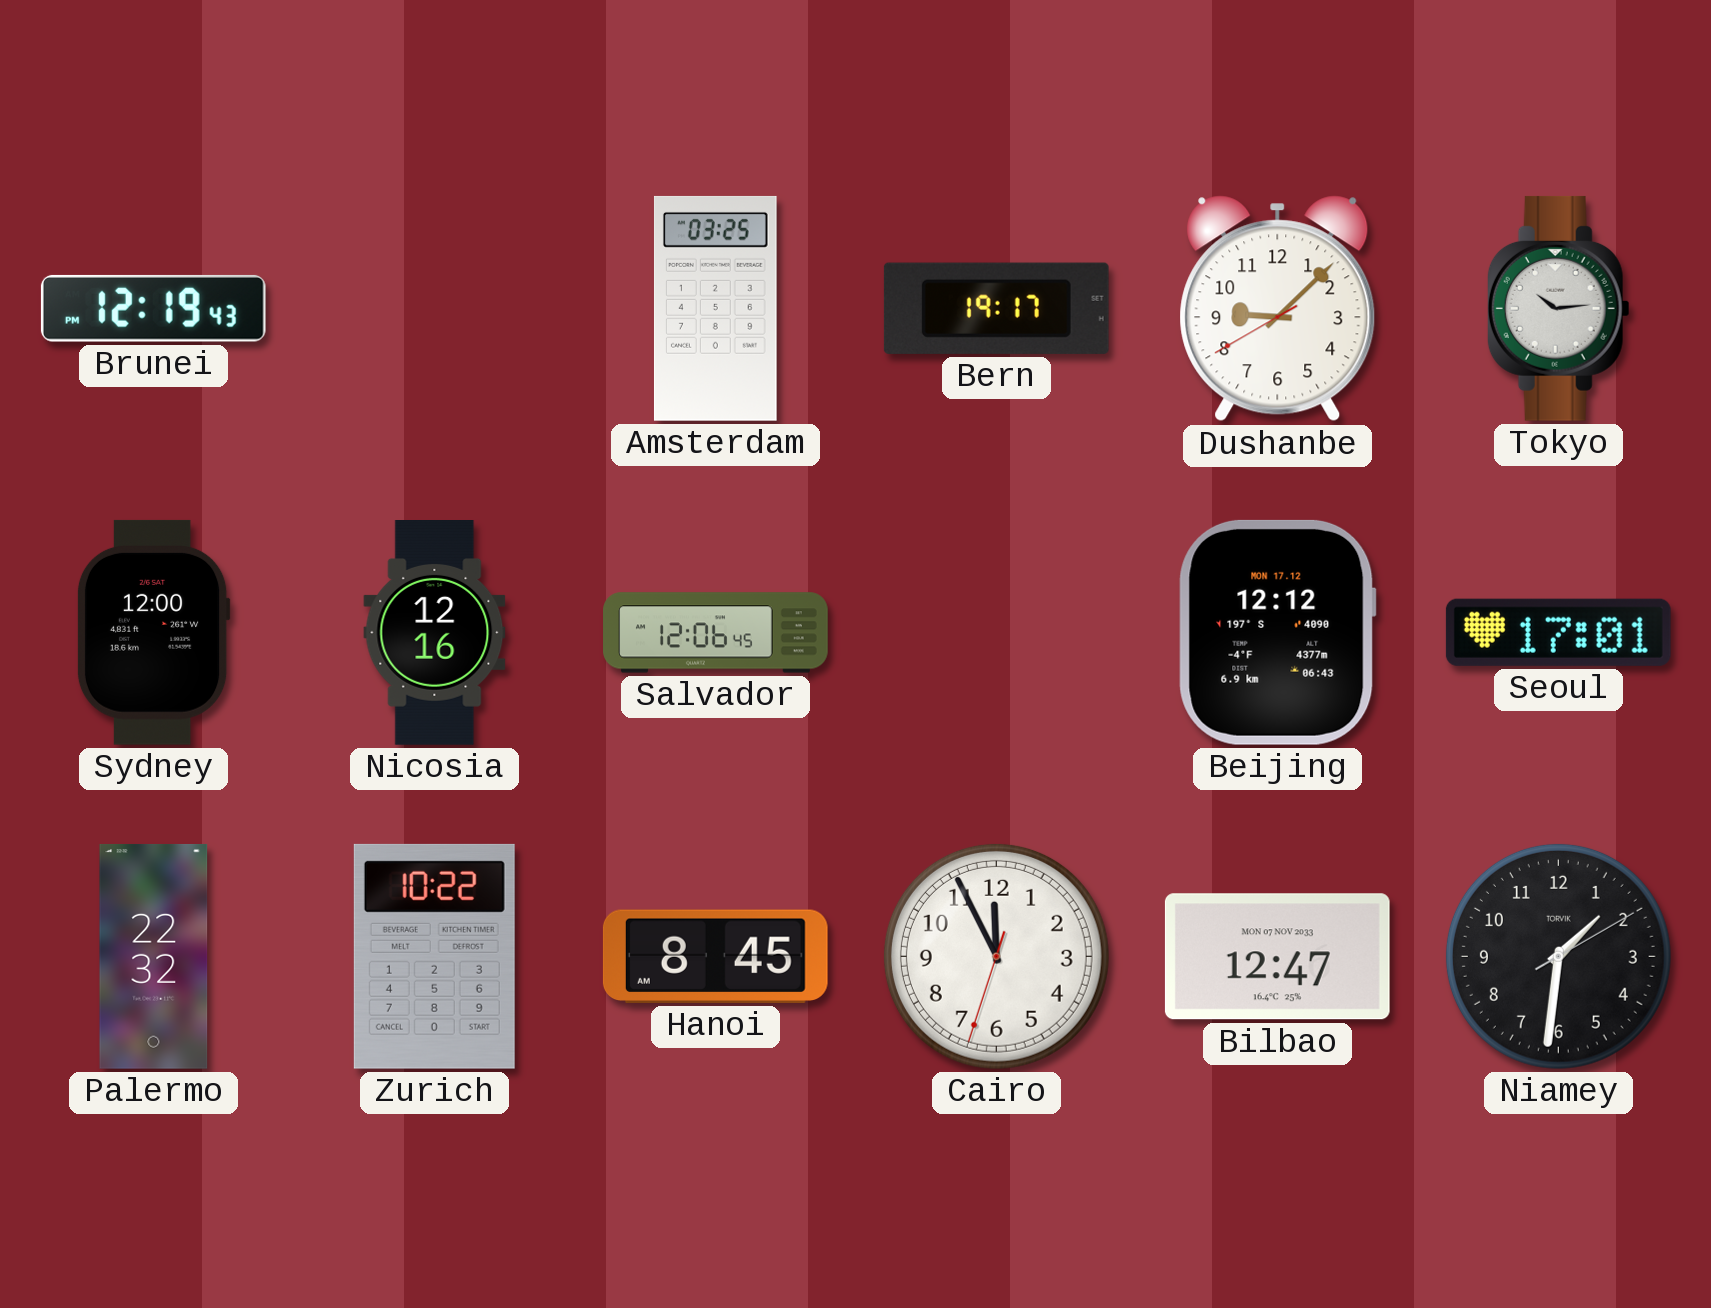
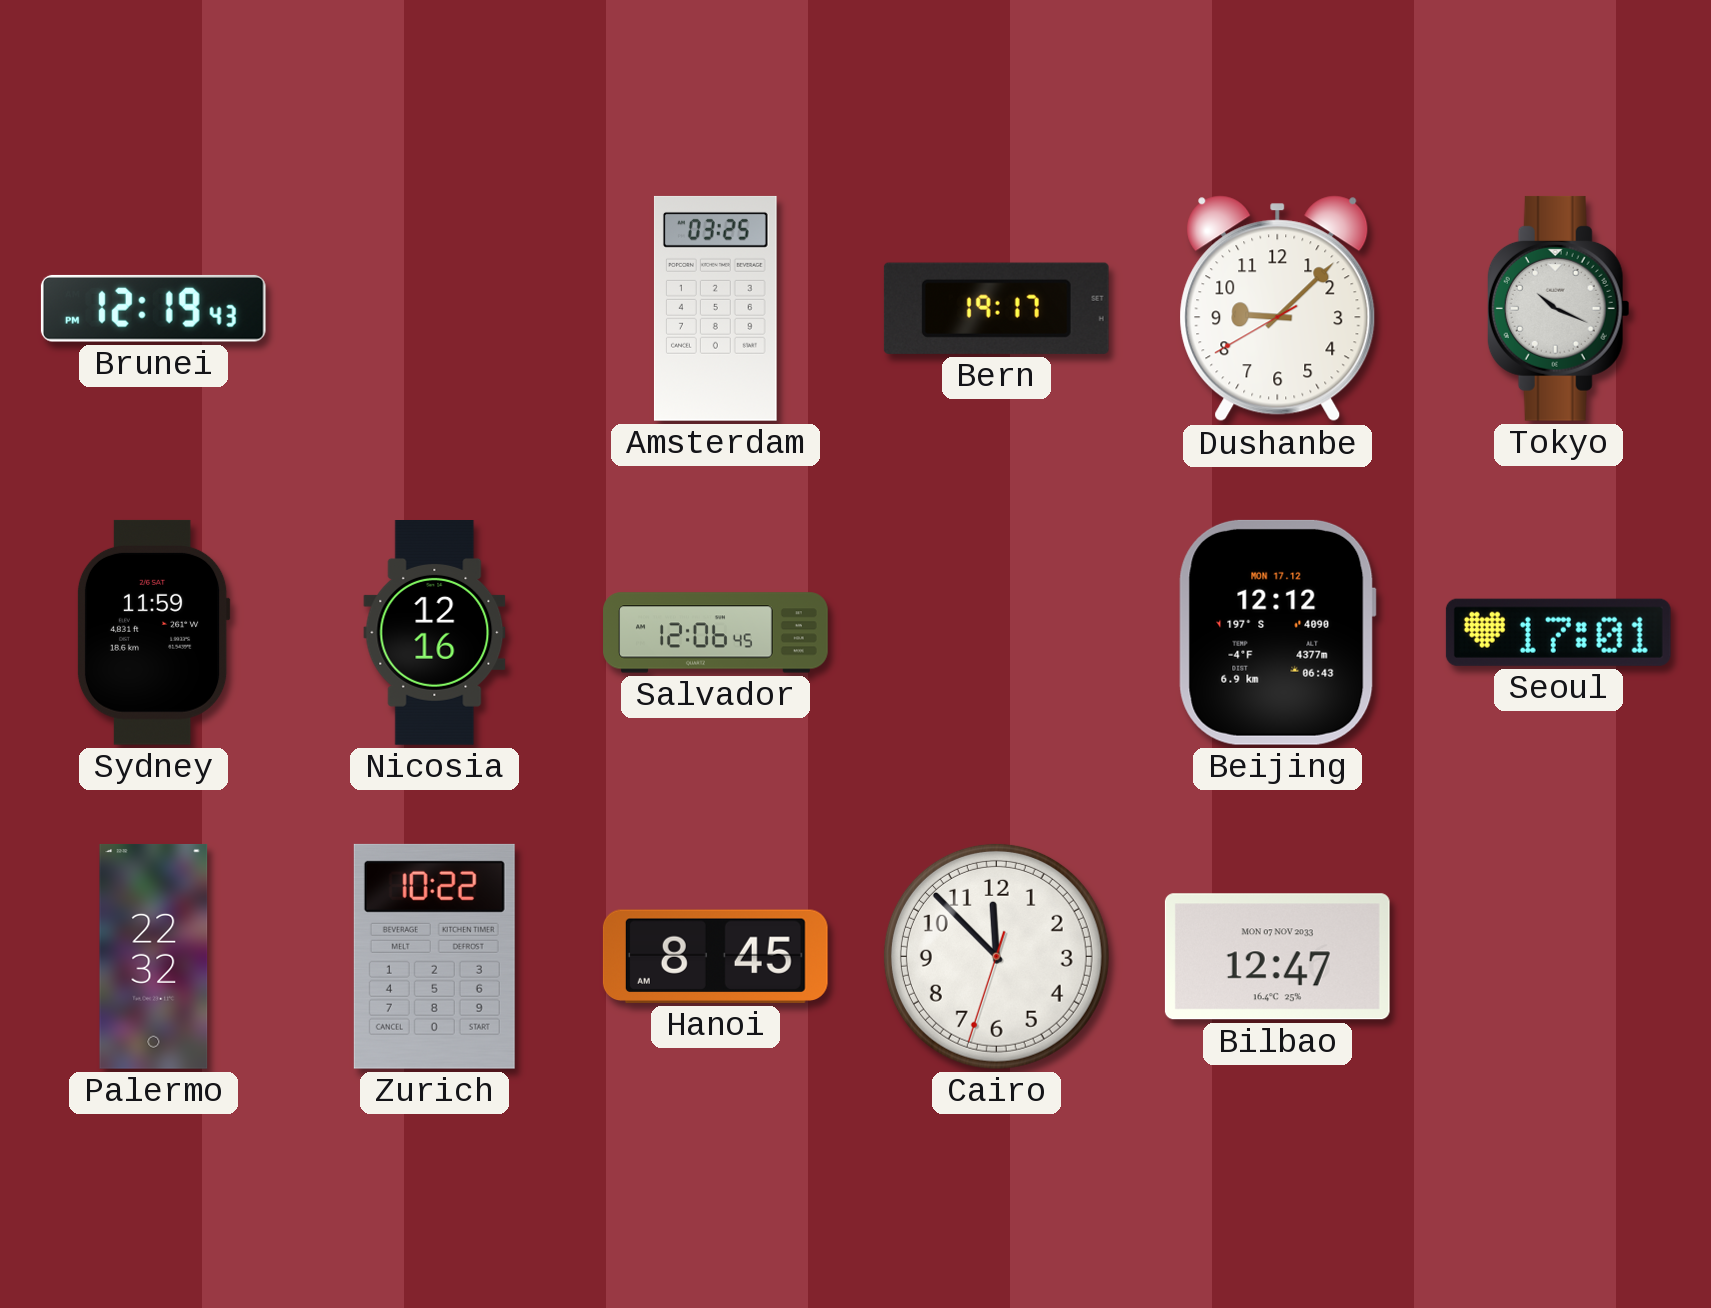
Tokyo: 10:14 -> 10:19 (1558, 308)
Sydney: 12:00 -> 11:59 (153, 632)
Cairo: 11:55 -> 11:52 (996, 956)
Niamey: 1:31 -> none (1558, 956)
